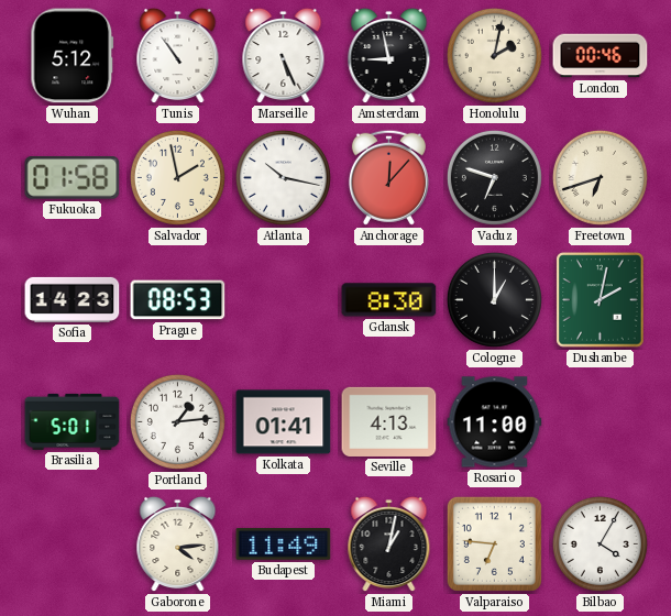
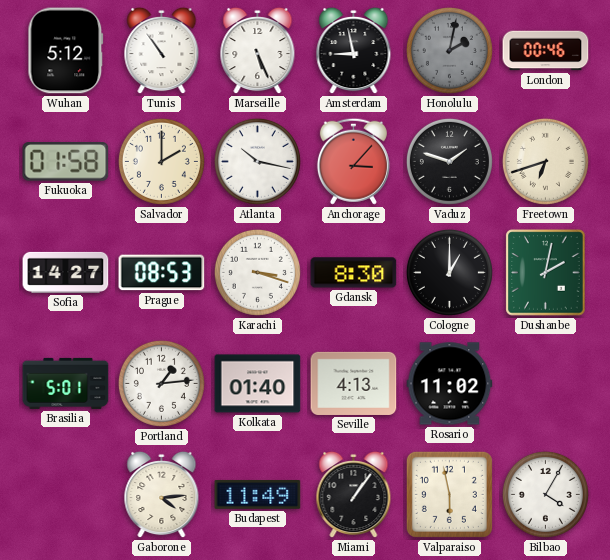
Honolulu dial: cream -> grey (449, 50)
Salvador: 1:58 -> 2:00 (161, 161)
Anchorage: 12:07 -> 3:07 (353, 161)
Vaduz: 6:48 -> 1:48 (449, 161)
Sofia: 14:23 -> 14:27 (66, 272)
Karachi: none -> 3:18 (257, 272)
Kolkata: 01:41 -> 01:40 (258, 384)
Rosario: 11:00 -> 11:02 (450, 384)
Miami: 1:02 -> 1:06 (354, 495)
Valparaiso: 6:46 -> 5:58 (449, 494)
